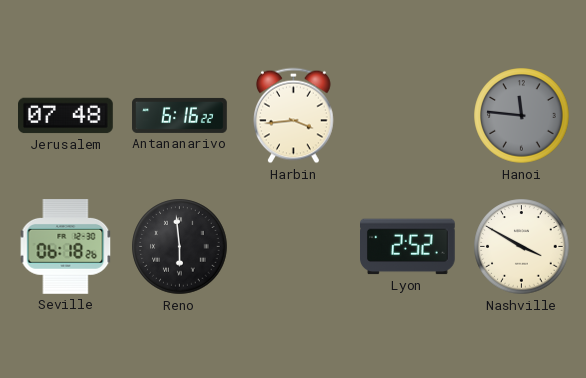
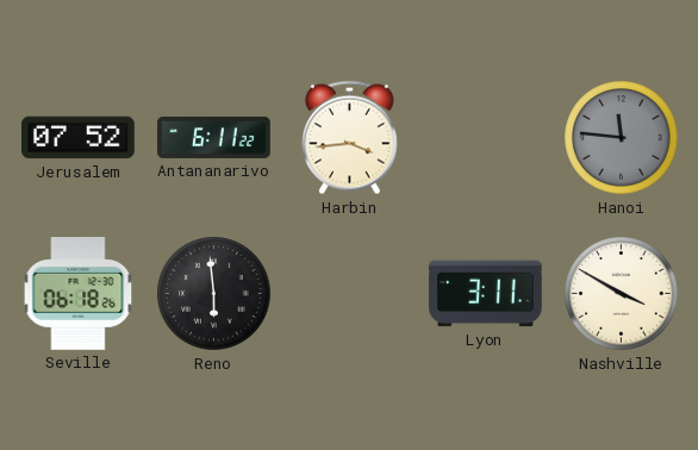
Jerusalem: 07:48 -> 07:52 (79, 138)
Antananarivo: 6:16 -> 6:11 (214, 137)
Lyon: 2:52 -> 3:11 (486, 294)
